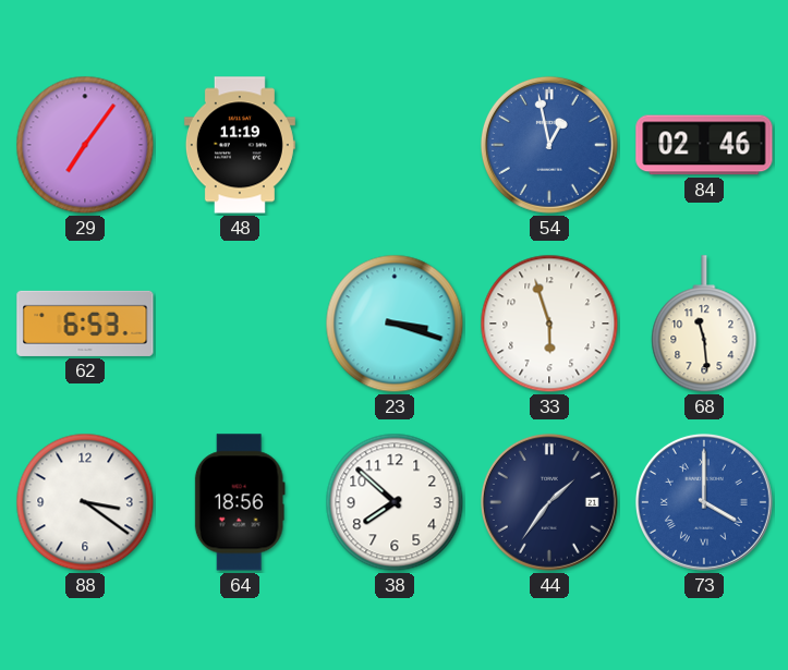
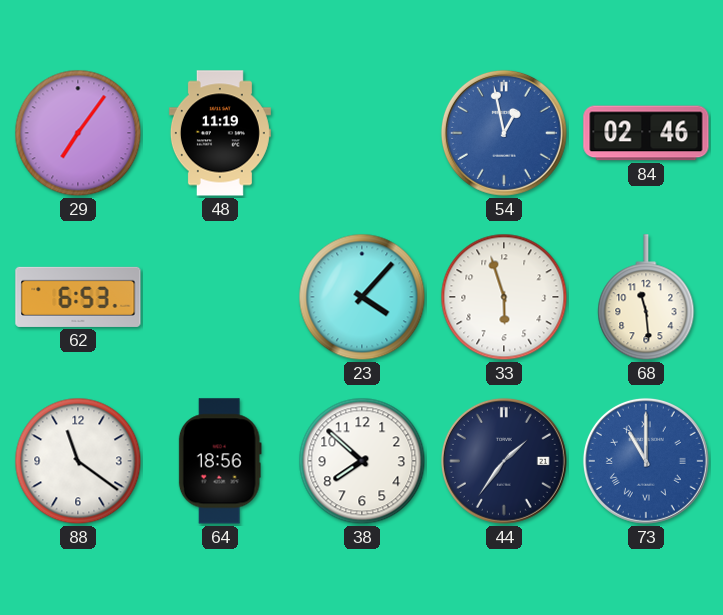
23: 3:18 -> 4:07 (362, 297)
88: 3:21 -> 11:21 (78, 461)
73: 4:00 -> 11:00 (646, 461)
